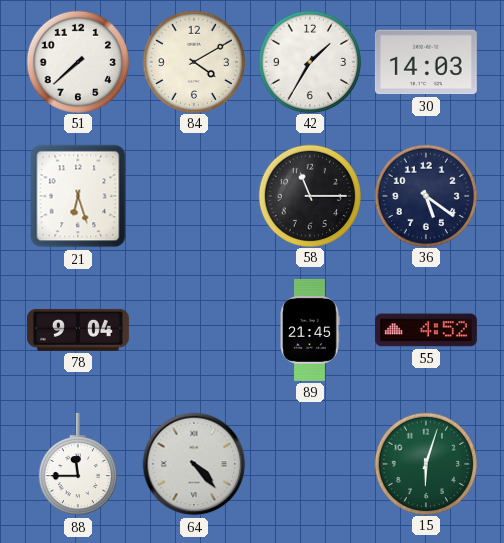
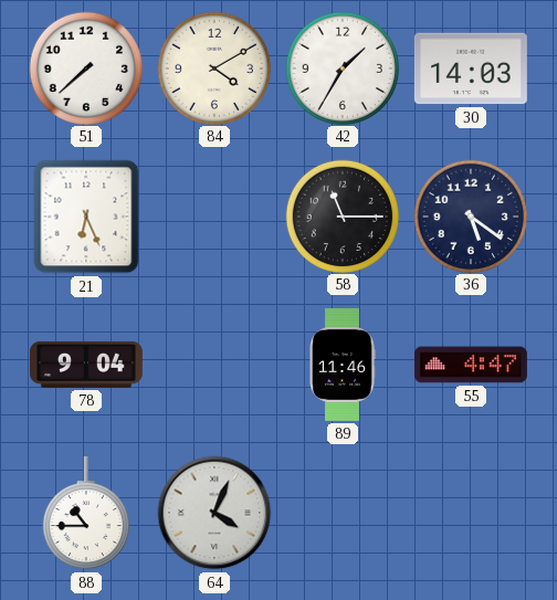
21: 6:27 -> 6:26 (86, 217)
89: 21:45 -> 11:46 (343, 365)
55: 4:52 -> 4:47 (471, 365)
88: 11:45 -> 10:45 (86, 513)
64: 4:23 -> 4:04 (214, 513)
15: 6:03 -> none (425, 463)
